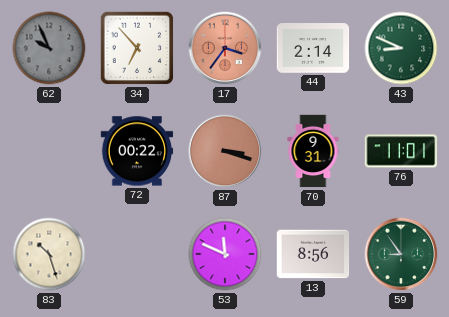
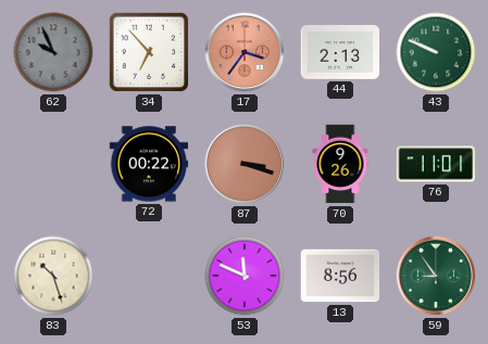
44: 2:14 -> 2:13 (340, 52)
43: 8:49 -> 9:49 (436, 52)
70: 9:31 -> 9:26 (340, 164)
